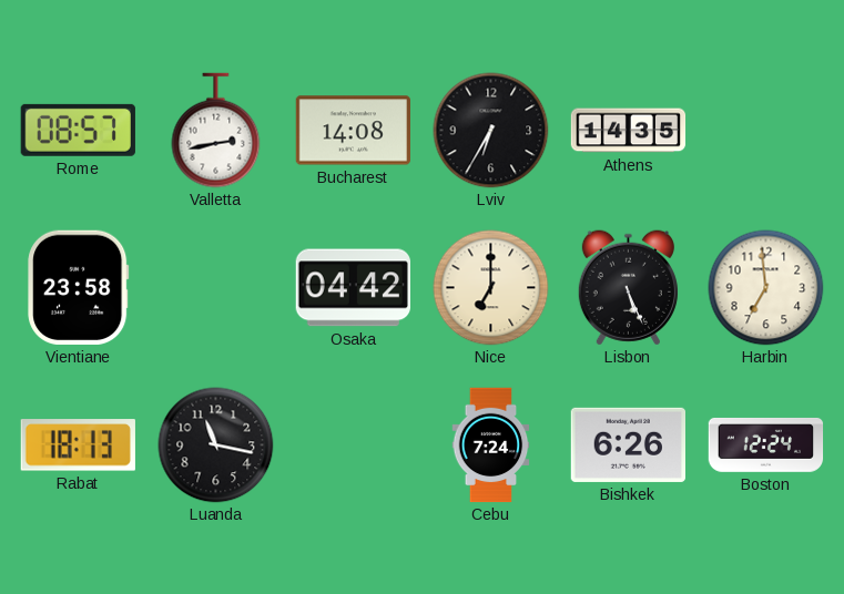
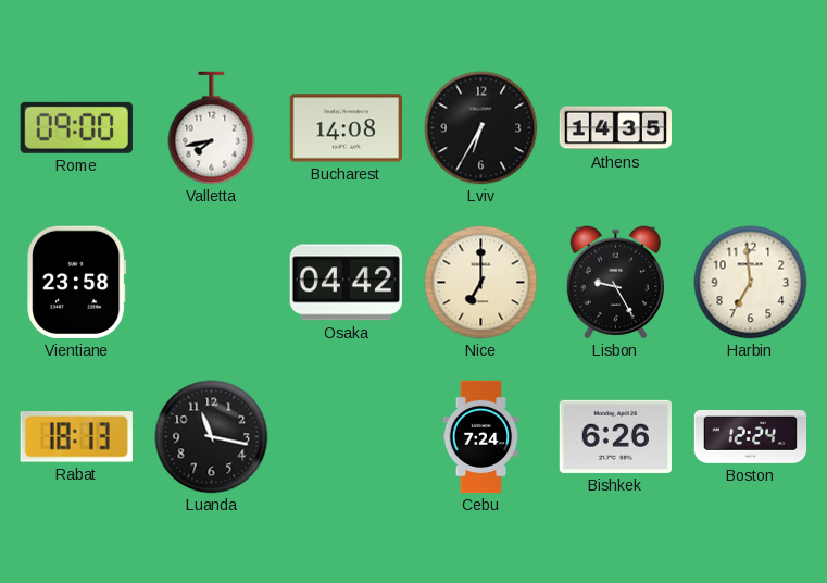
Rome: 08:57 -> 09:00 (76, 127)
Valletta: 2:43 -> 7:43 (212, 128)
Lisbon: 5:26 -> 9:25 (615, 283)
